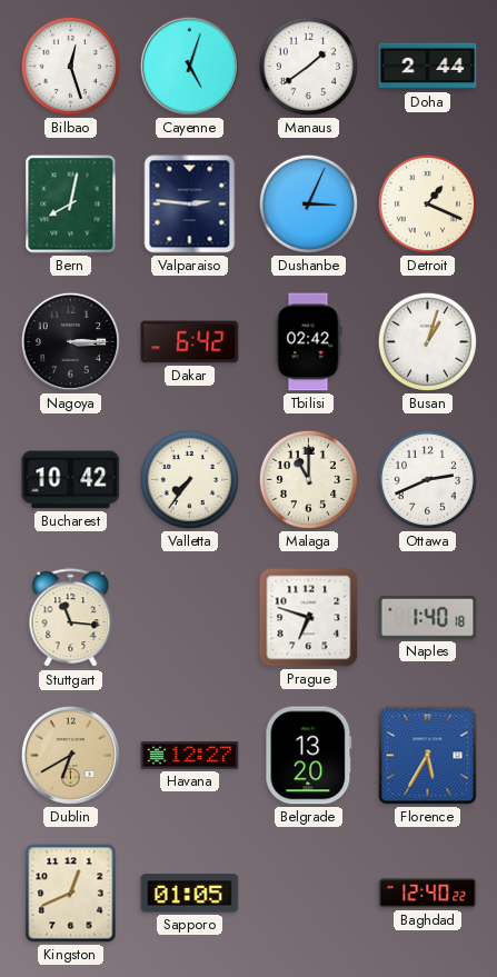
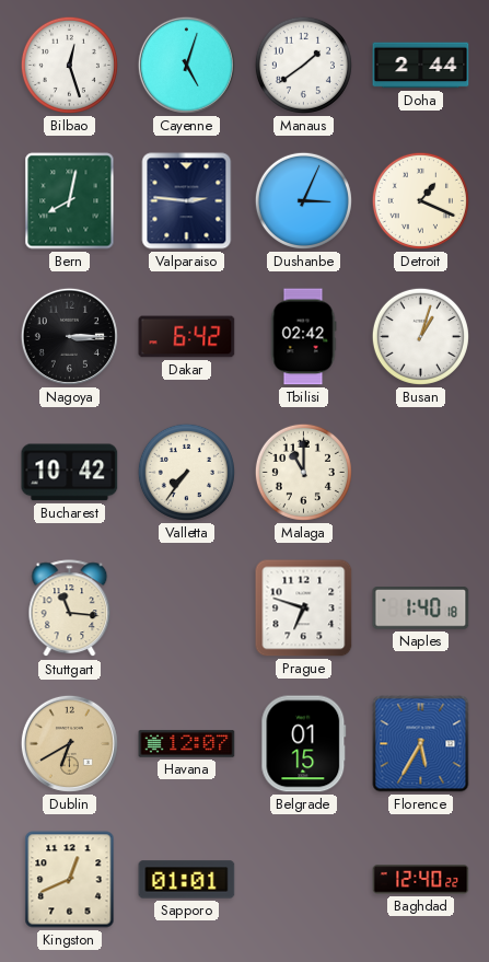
Ottawa: 2:41 -> none (427, 479)
Havana: 12:27 -> 12:07 (187, 744)
Belgrade: 13:20 -> 01:15 (304, 744)
Sapporo: 01:05 -> 01:01 (187, 880)
